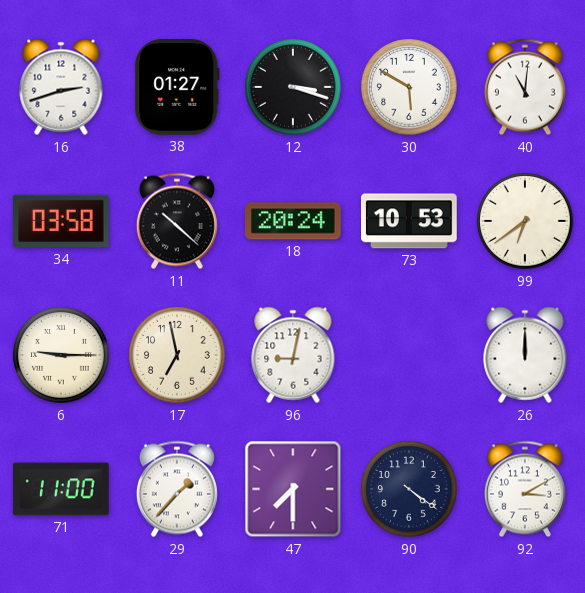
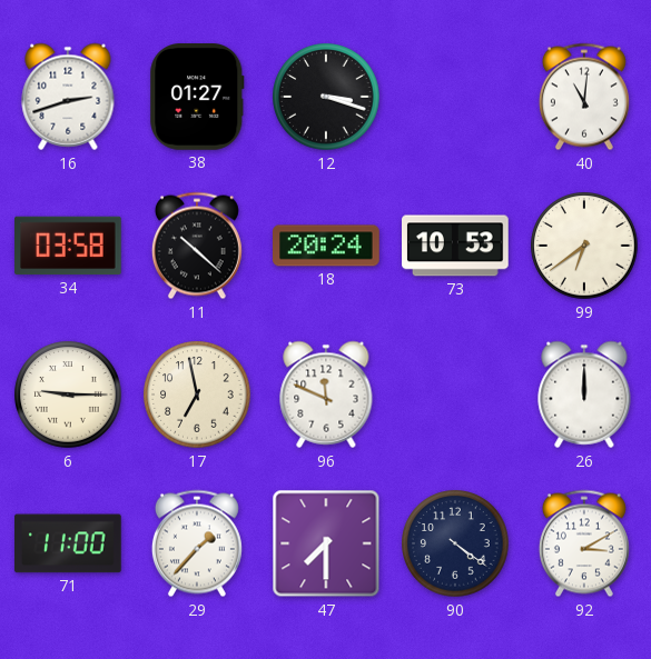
30: 5:50 -> none (409, 87)
96: 9:02 -> 11:49 (326, 395)
